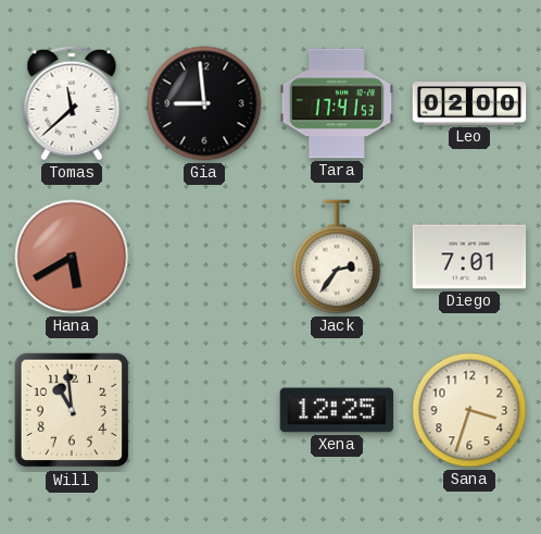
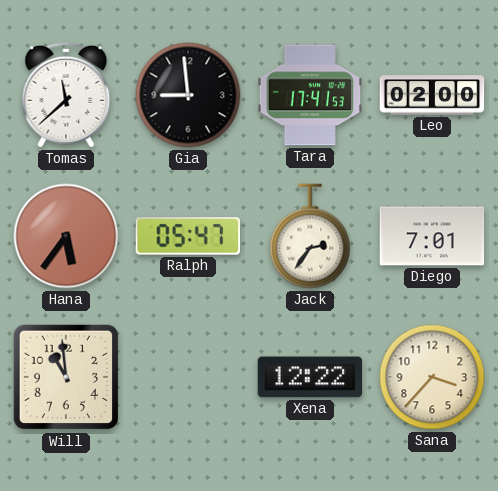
Hana: 5:40 -> 5:36 (66, 236)
Ralph: none -> 05:47 (187, 236)
Xena: 12:25 -> 12:22 (310, 377)
Sana: 3:33 -> 3:37 (432, 377)
